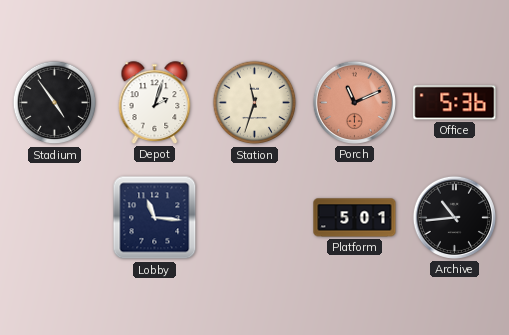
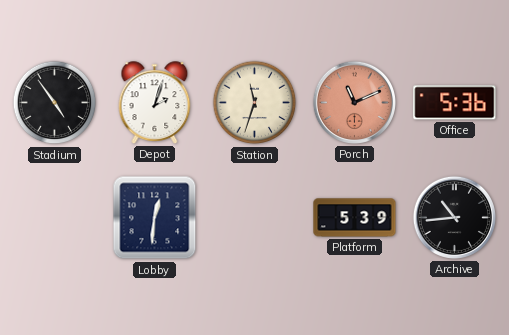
Lobby: 11:16 -> 12:31 (155, 218)
Platform: 5:01 -> 5:39 (355, 218)
